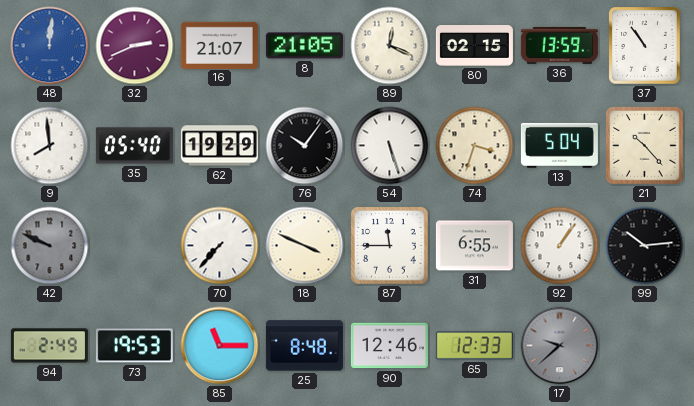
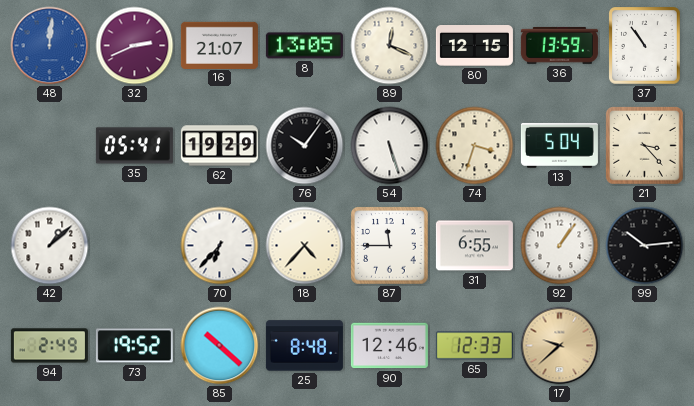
8: 21:05 -> 13:05 (304, 46)
80: 02:15 -> 12:15 (474, 46)
9: 7:59 -> none (50, 146)
35: 05:40 -> 05:41 (134, 146)
21: 10:23 -> 3:23 (645, 146)
42: 9:49 -> 1:08 (50, 246)
42 dial: grey -> white (50, 246)
70: 7:37 -> 6:37 (220, 246)
18: 3:49 -> 4:37 (305, 246)
73: 19:53 -> 19:52 (134, 346)
85: 11:15 -> 10:22 (220, 346)
17 dial: grey -> champagne (560, 346)
